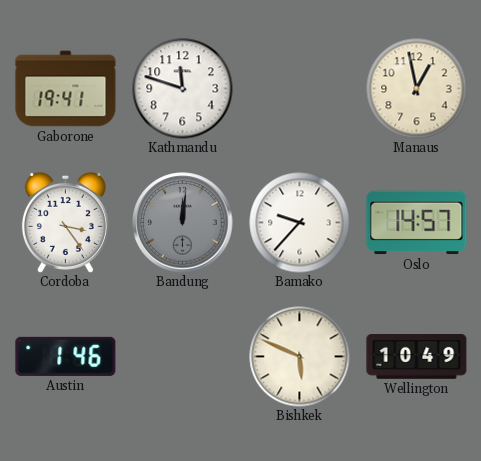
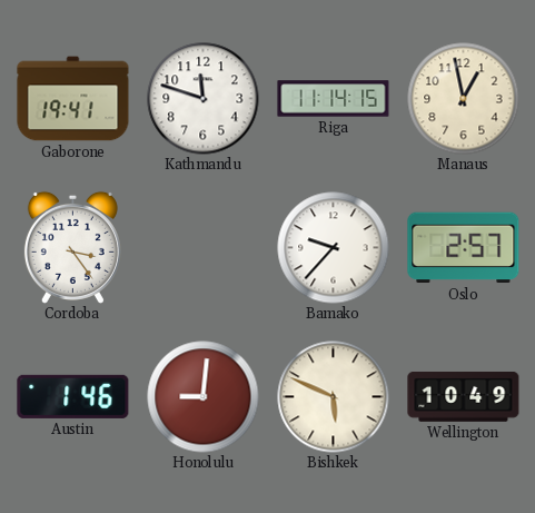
Riga: none -> 11:14 (334, 99)
Bandung: 12:01 -> none (183, 223)
Oslo: 14:57 -> 2:57 (464, 248)
Honolulu: none -> 9:01 (204, 397)
